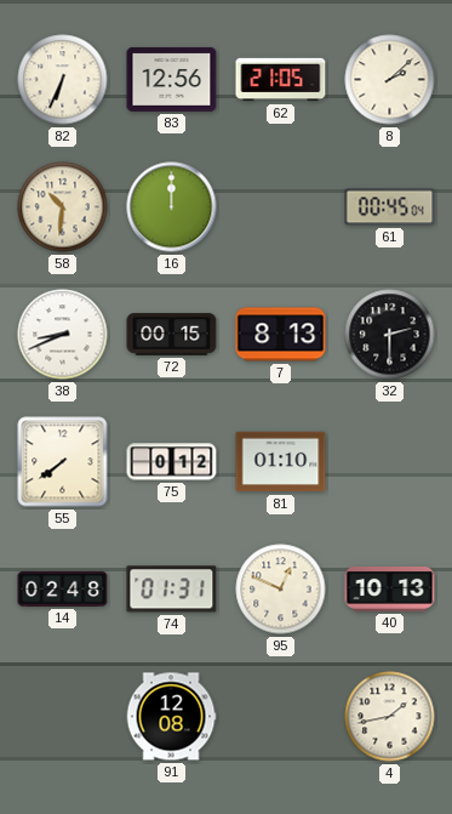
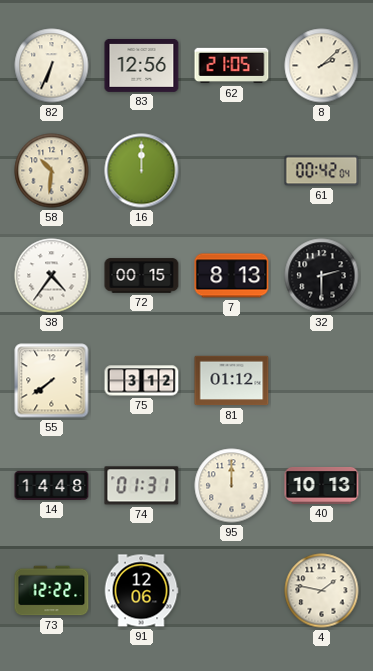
61: 00:45 -> 00:42 (322, 171)
38: 8:41 -> 4:36 (52, 276)
75: 0:12 -> 3:12 (142, 381)
81: 01:10 -> 01:12 (232, 381)
14: 02:48 -> 14:48 (52, 485)
95: 12:49 -> 12:00 (232, 486)
73: none -> 12:22 (52, 591)
91: 12:08 -> 12:06 (141, 591)
4: 1:43 -> 1:47 (322, 591)
